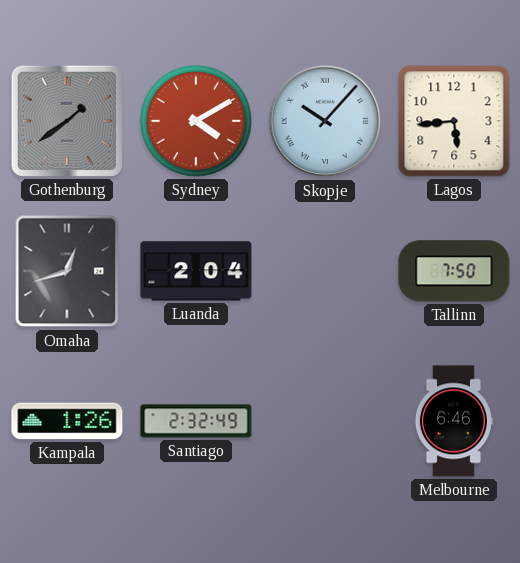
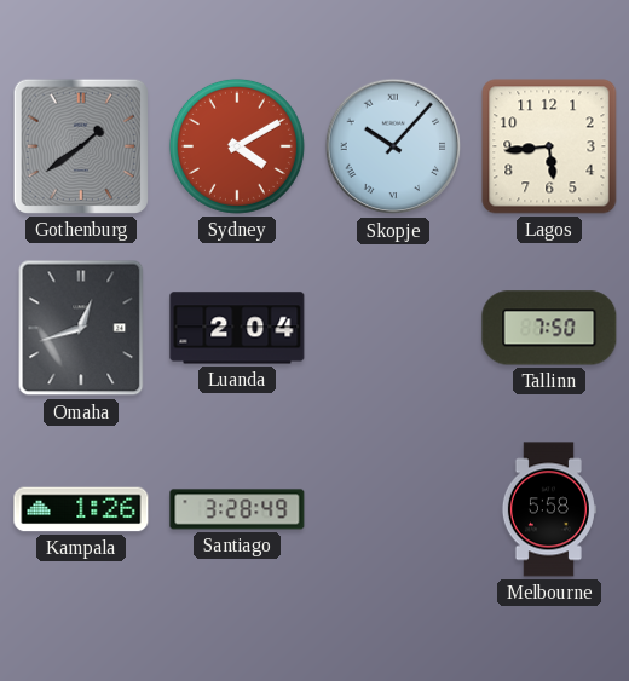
Santiago: 2:32 -> 3:28 (237, 509)
Melbourne: 6:46 -> 5:58 (548, 509)
